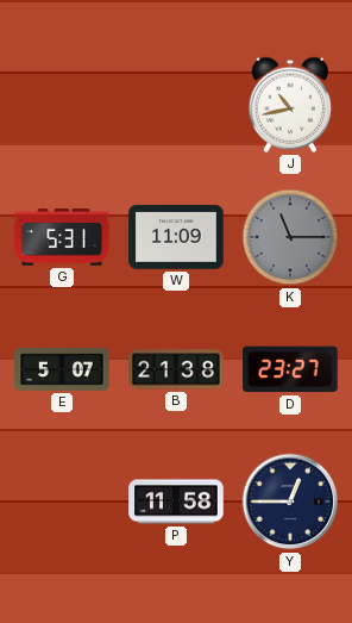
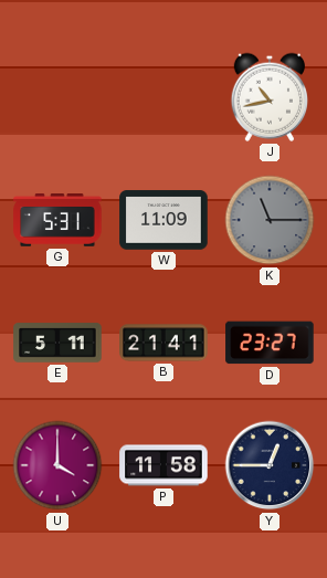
E: 5:07 -> 5:11 (57, 343)
B: 21:38 -> 21:41 (163, 343)
U: none -> 4:00 (57, 465)
